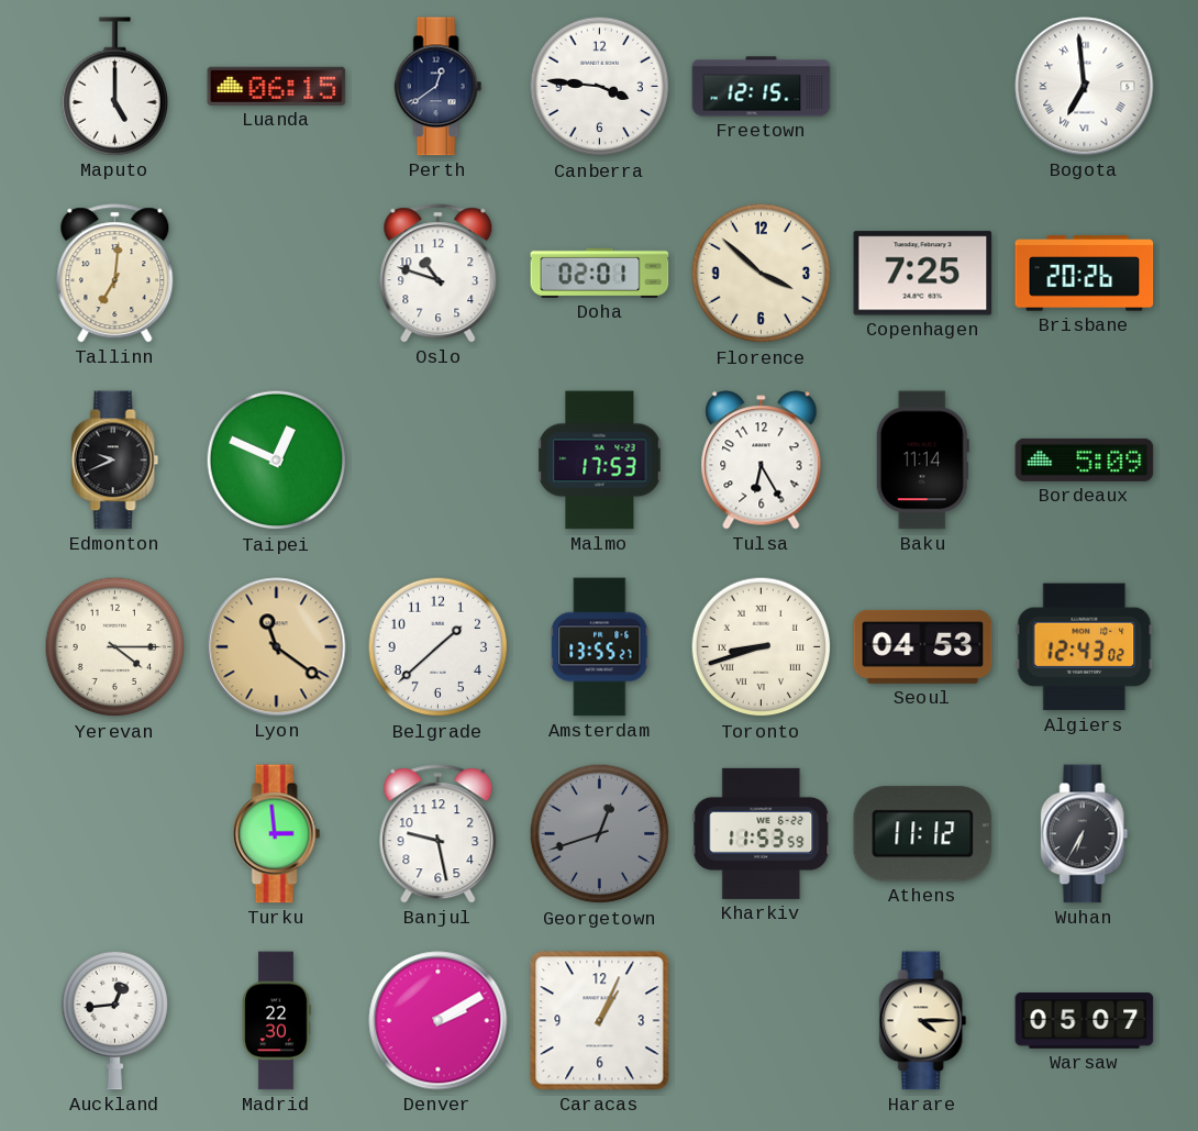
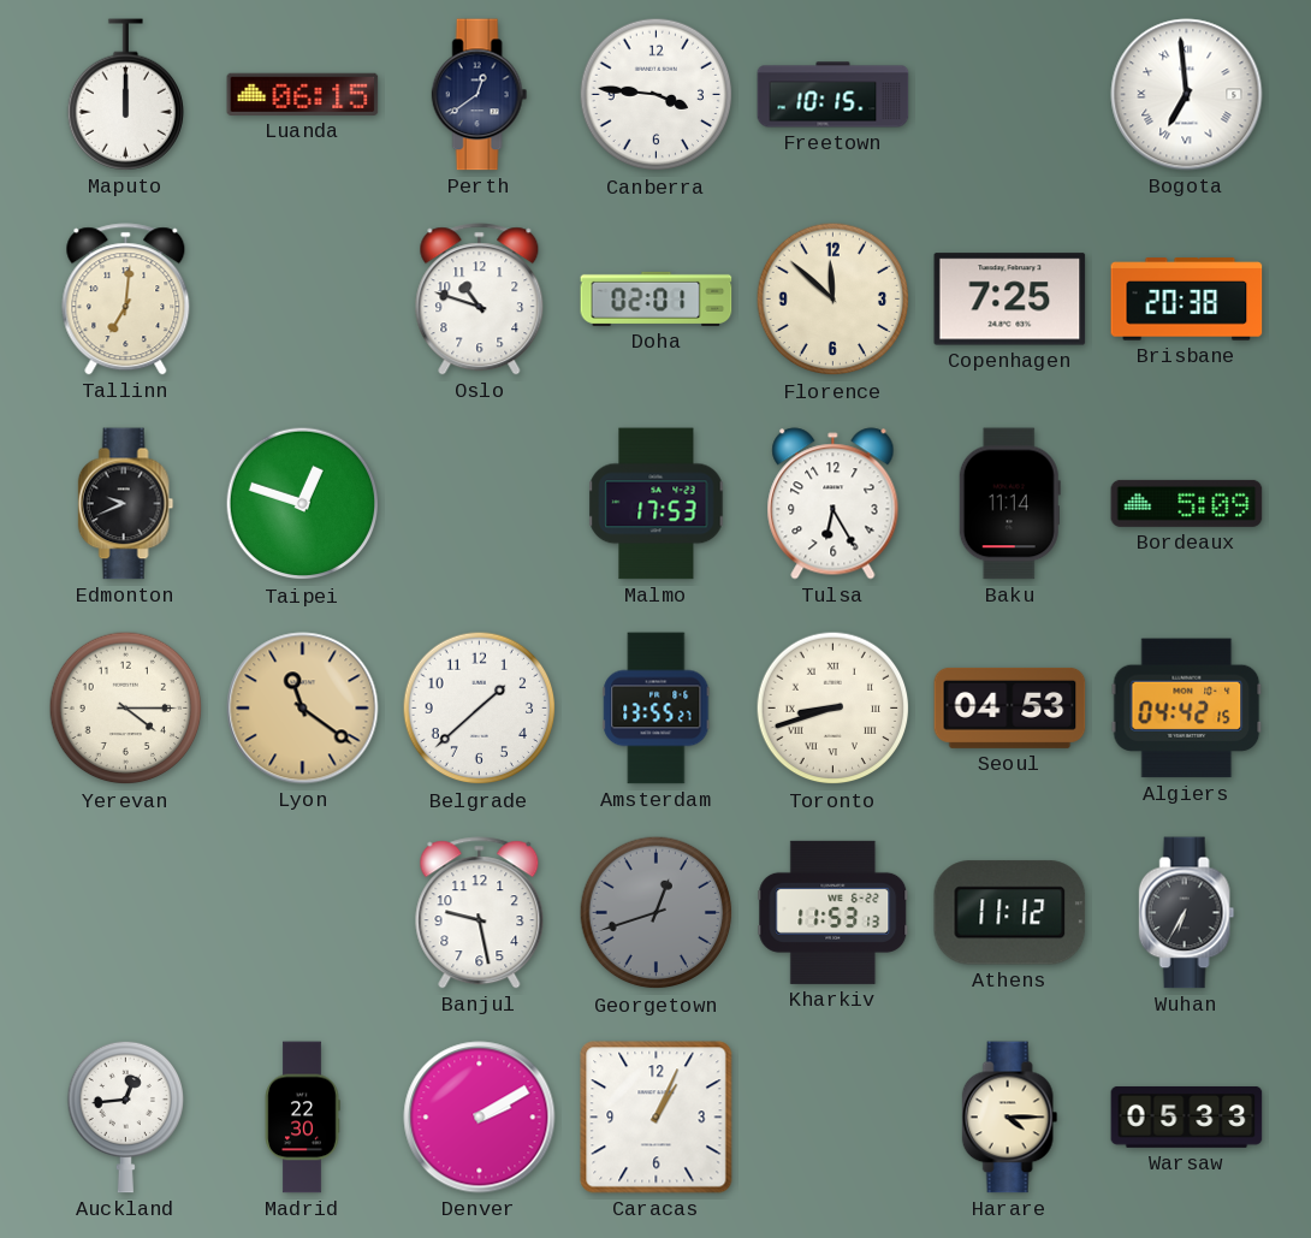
Maputo: 5:00 -> 12:00 (125, 95)
Freetown: 12:15 -> 10:15 (834, 95)
Florence: 3:52 -> 11:52 (834, 300)
Brisbane: 20:26 -> 20:38 (1187, 300)
Taipei: 12:49 -> 12:48 (303, 504)
Algiers: 12:43 -> 04:42 (1187, 709)
Turku: 2:59 -> none (277, 834)
Kharkiv: 11:53:59 -> 11:53:13 (834, 912)
Warsaw: 05:07 -> 05:33 (1187, 1116)
